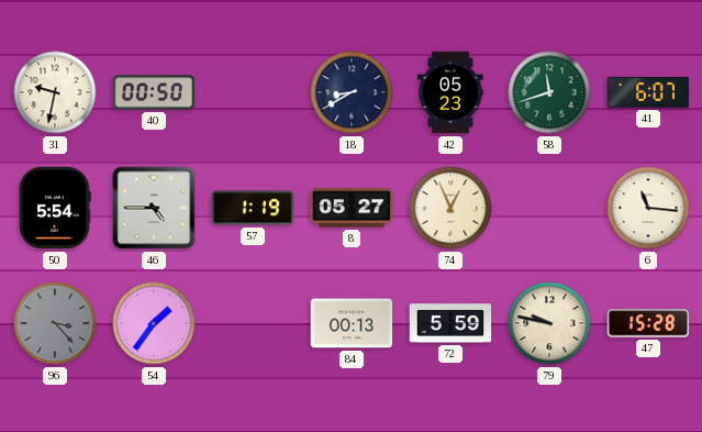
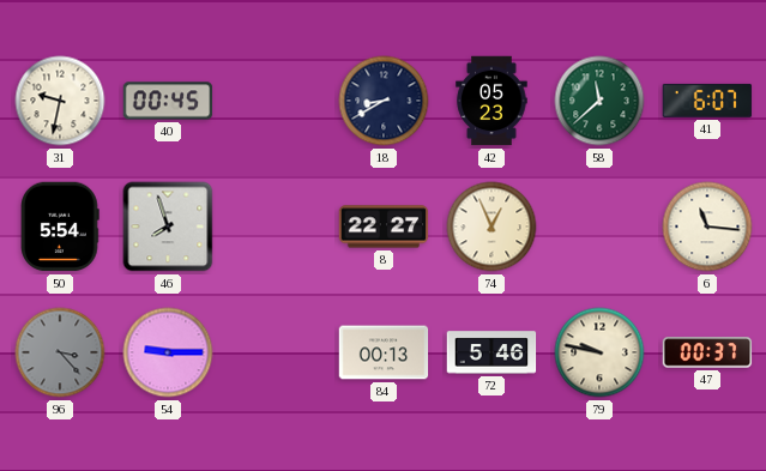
40: 00:50 -> 00:45 (168, 101)
58: 11:42 -> 11:38 (599, 101)
46: 4:45 -> 7:57 (168, 227)
57: 1:19 -> none (253, 208)
8: 05:27 -> 22:27 (384, 227)
54: 1:36 -> 9:15 (168, 352)
72: 5:59 -> 5:46 (491, 352)
47: 15:28 -> 00:37 (707, 352)
